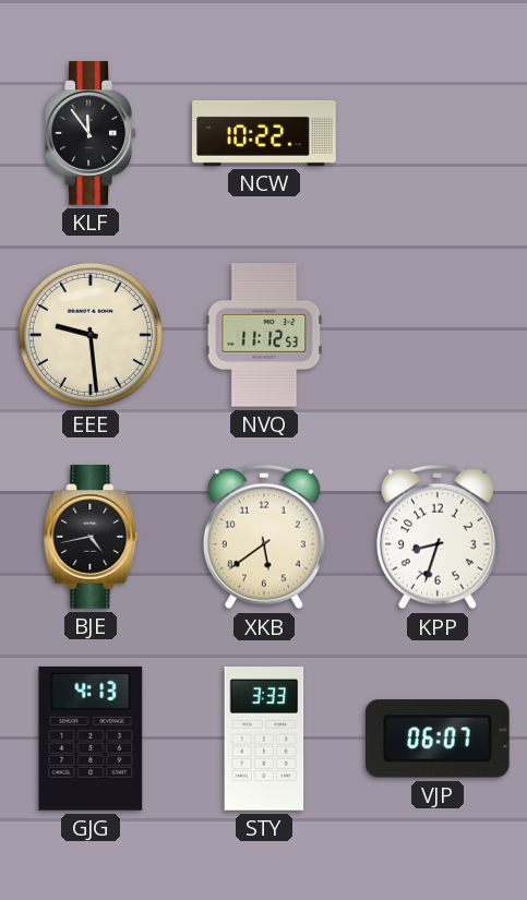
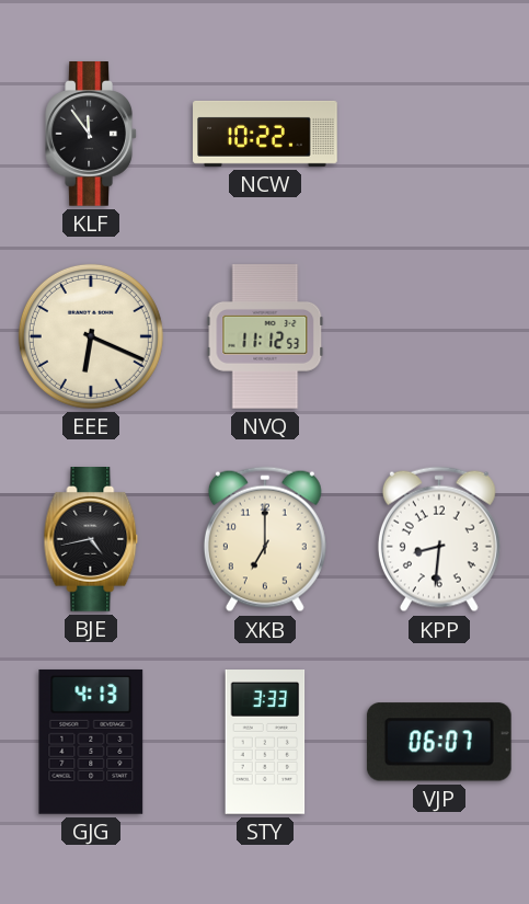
EEE: 9:29 -> 6:19 (91, 336)
XKB: 5:39 -> 7:00 (265, 539)
KPP: 8:33 -> 8:31 (439, 539)
